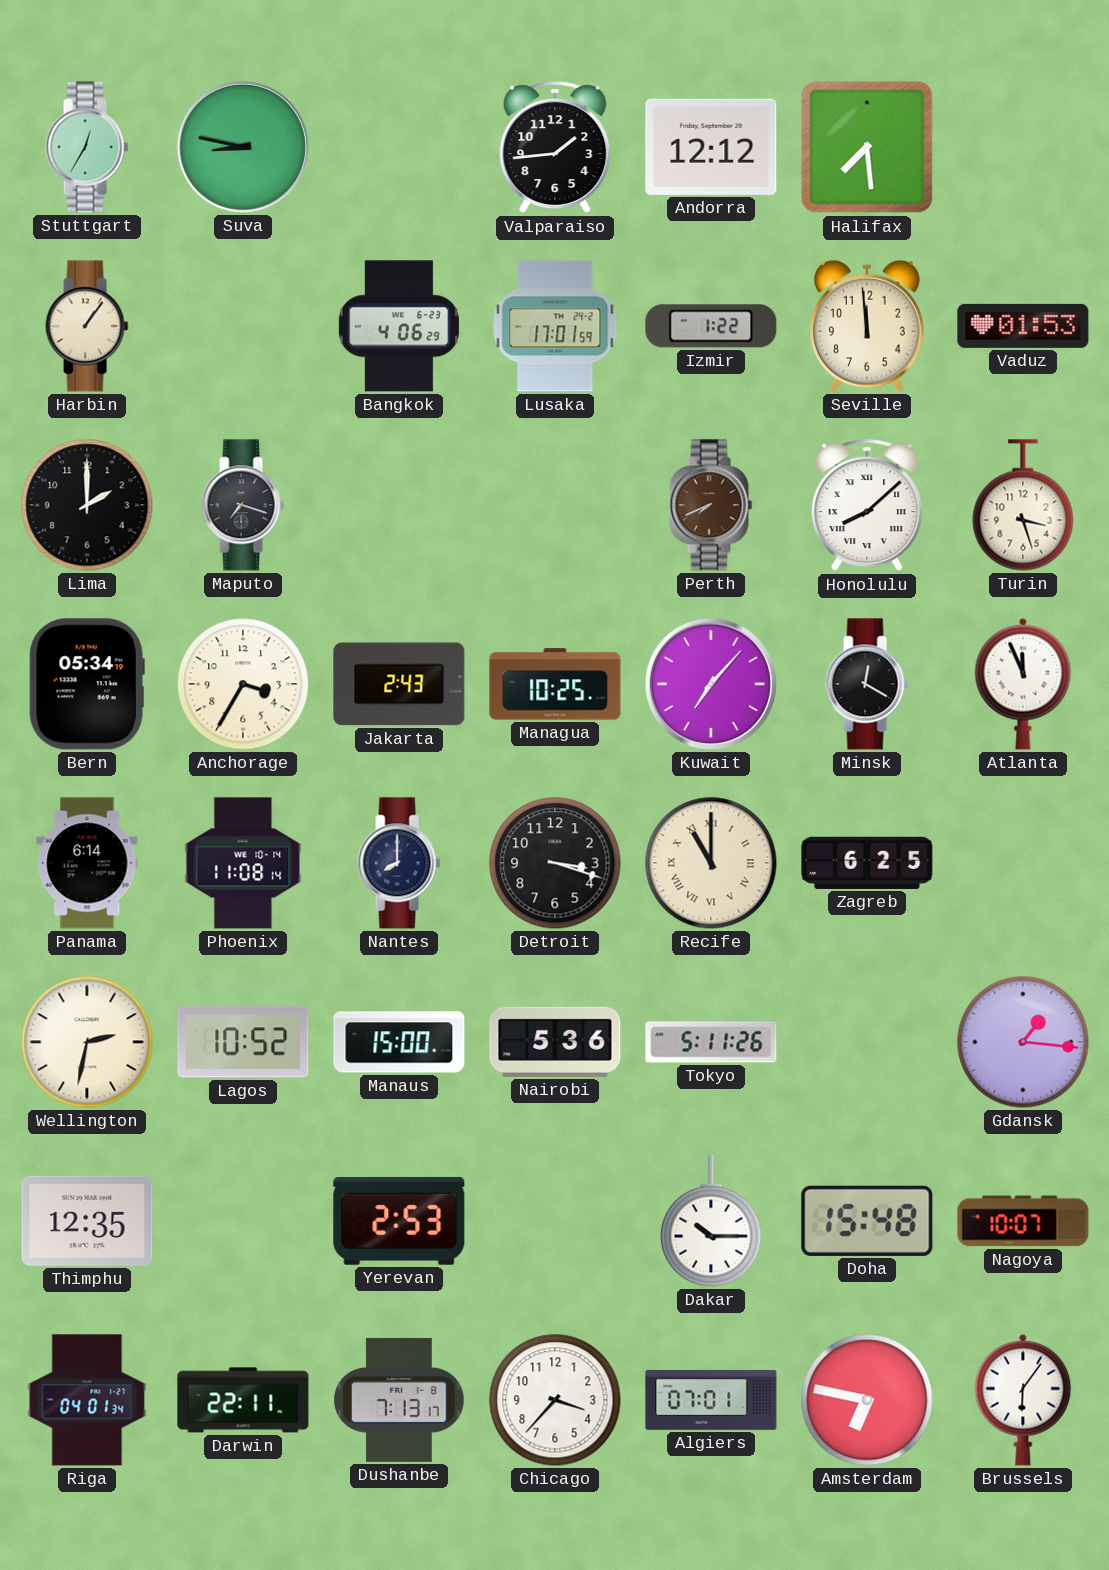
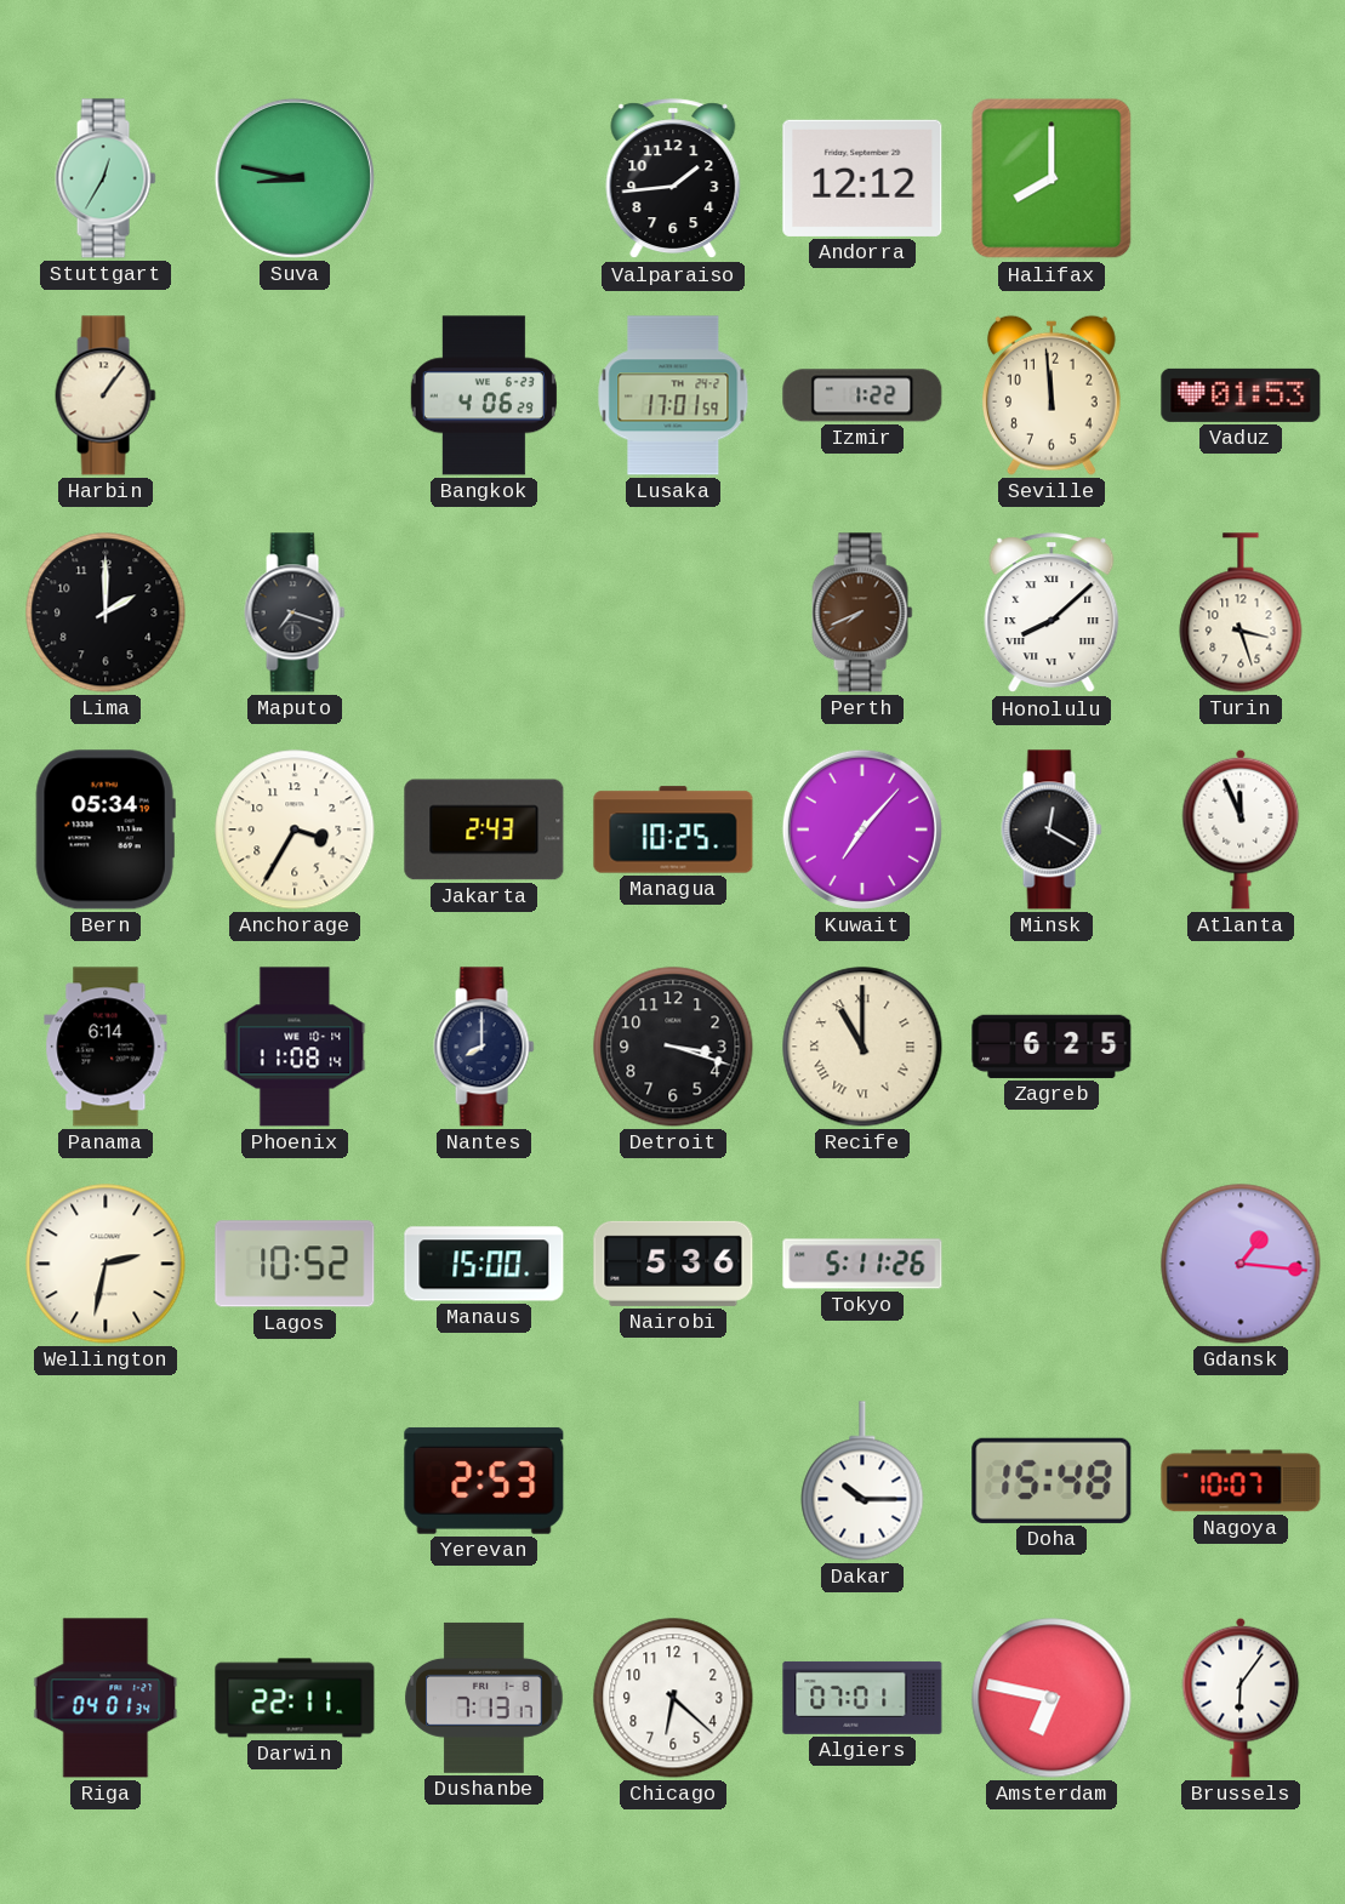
Halifax: 7:29 -> 8:00 (1052, 178)
Thimphu: 12:35 -> none (87, 1221)
Chicago: 3:37 -> 6:22 (673, 1698)
